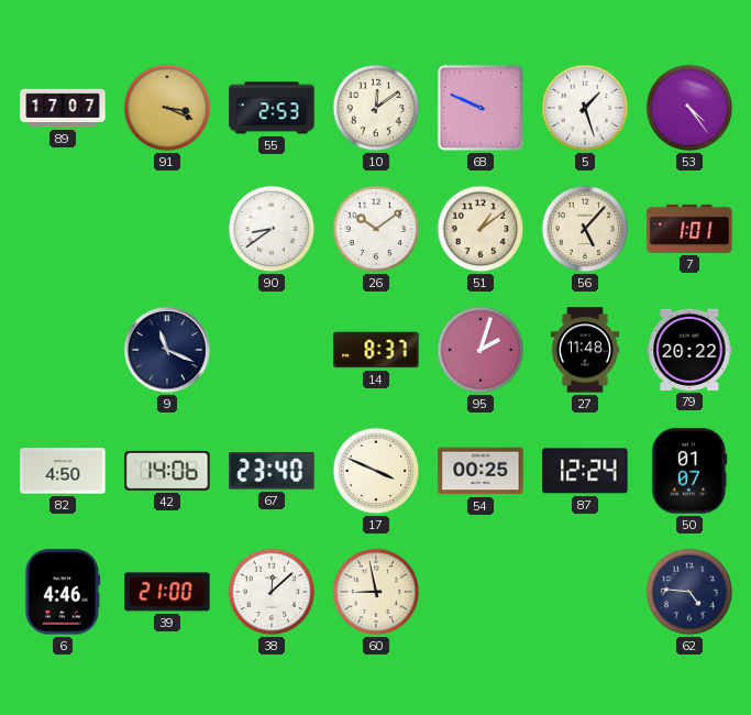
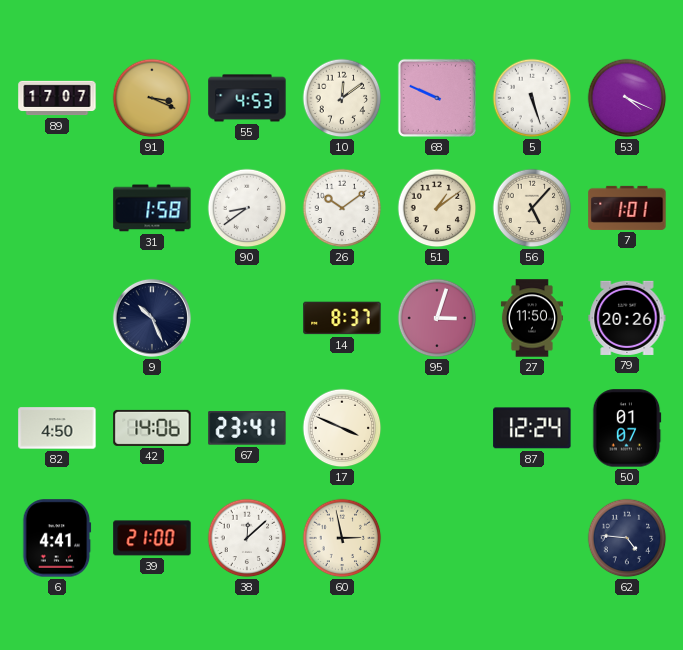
55: 2:53 -> 4:53 (247, 98)
5: 1:27 -> 5:27 (532, 98)
53: 4:24 -> 4:19 (627, 98)
31: none -> 1:58 (152, 208)
9: 11:19 -> 10:26 (152, 318)
95: 2:03 -> 3:03 (437, 318)
27: 11:48 -> 11:50 (532, 318)
79: 20:22 -> 20:26 (627, 318)
67: 23:40 -> 23:41 (247, 428)
54: 00:25 -> none (481, 471)
6: 4:46 -> 4:41 (57, 538)
60: 8:58 -> 2:58 (342, 538)
